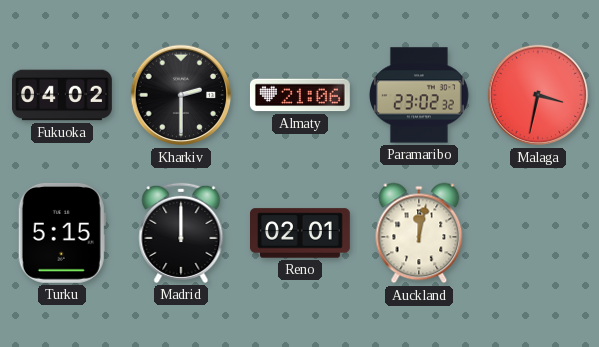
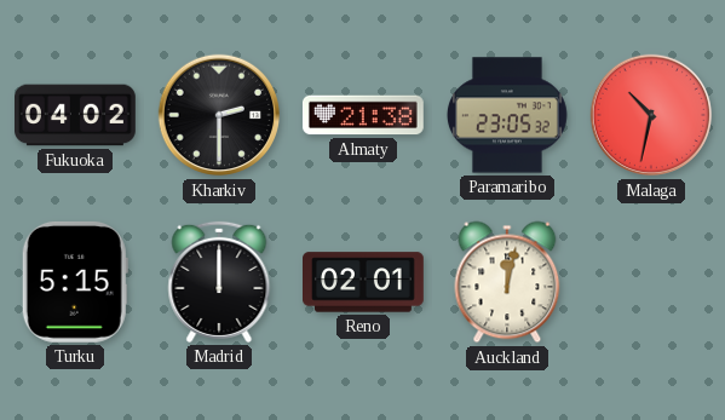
Almaty: 21:06 -> 21:38 (363, 115)
Paramaribo: 23:02 -> 23:05 (507, 115)
Malaga: 3:32 -> 10:32 (651, 115)
